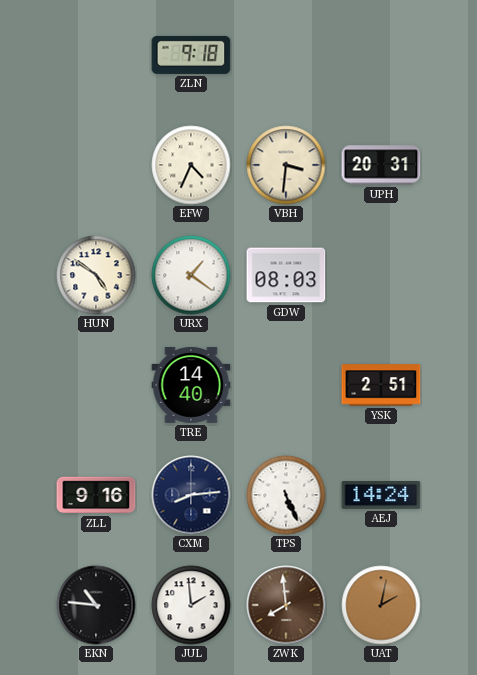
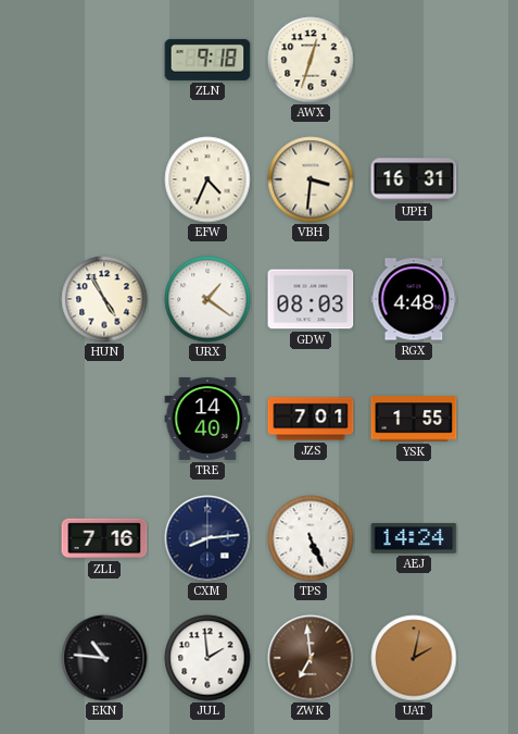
AWX: none -> 12:33 (311, 60)
UPH: 20:31 -> 16:31 (414, 179)
HUN: 4:51 -> 4:55 (104, 299)
RGX: none -> 4:48 (414, 299)
JZS: none -> 7:01 (311, 419)
YSK: 2:51 -> 1:55 (414, 419)
ZLL: 9:16 -> 7:16 (104, 538)
ZWK: 7:59 -> 6:59 (311, 658)
